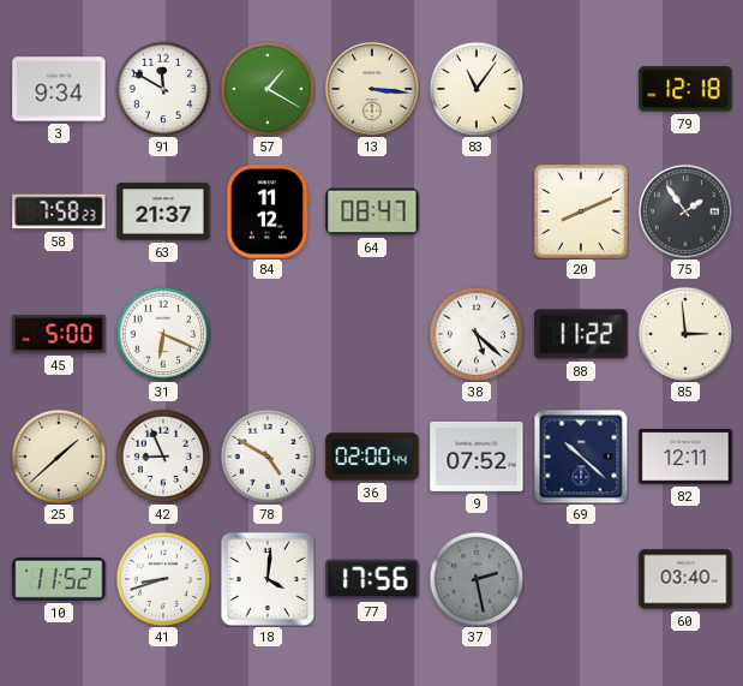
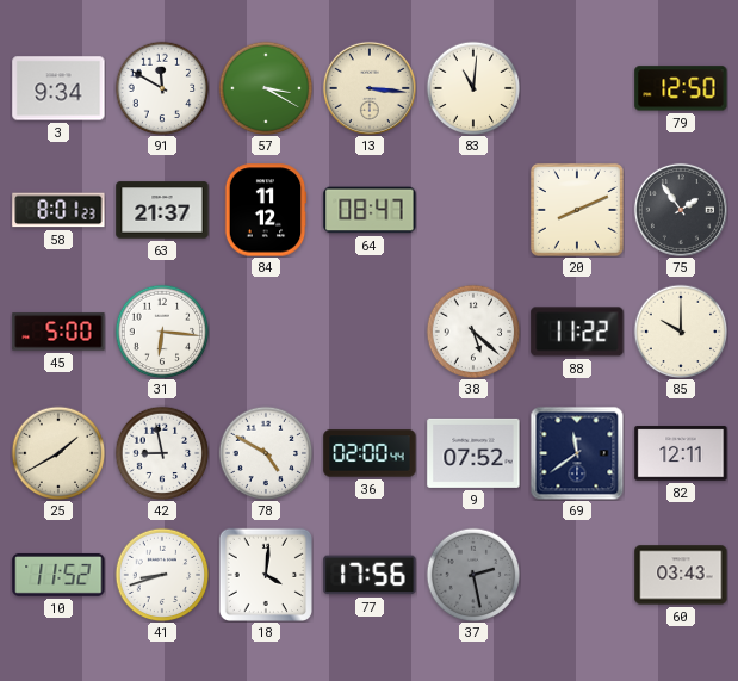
57: 1:20 -> 3:20 (266, 88)
83: 11:06 -> 11:01 (473, 88)
79: 12:18 -> 12:50 (681, 88)
58: 7:58 -> 8:01 (58, 210)
31: 6:19 -> 6:16 (162, 332)
85: 2:59 -> 10:00 (681, 332)
25: 1:38 -> 1:40 (58, 453)
42: 8:56 -> 8:58 (162, 453)
69: 10:22 -> 11:39 (577, 453)
60: 03:40 -> 03:43 (681, 575)
